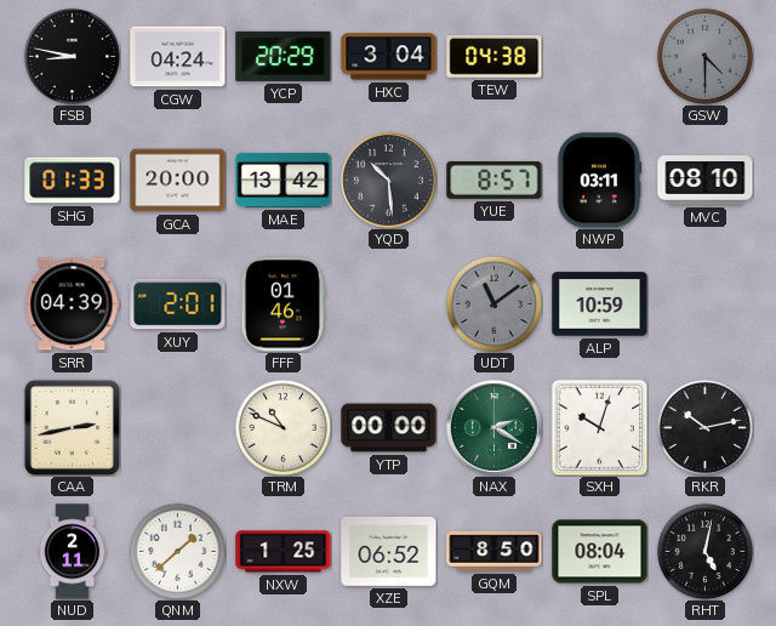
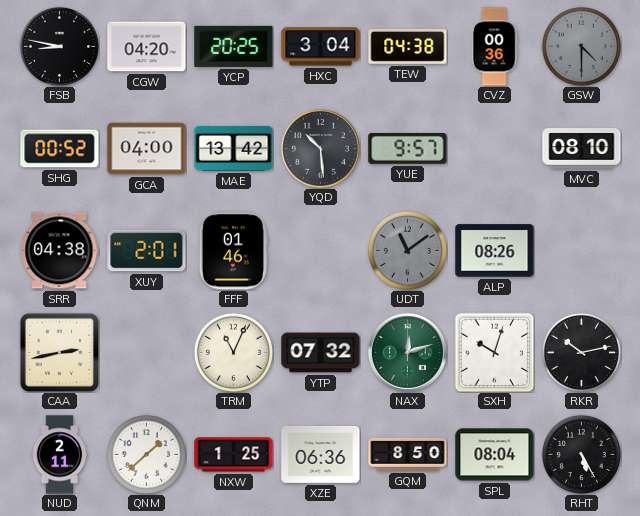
CGW: 04:24 -> 04:20 (147, 47)
YCP: 20:29 -> 20:25 (234, 46)
CVZ: none -> 00:36 (494, 47)
SHG: 01:33 -> 00:52 (60, 149)
GCA: 20:00 -> 04:00 (147, 149)
YUE: 8:57 -> 9:57 (408, 148)
NWP: 03:11 -> none (599, 181)
SRR: 04:39 -> 04:38 (60, 251)
ALP: 10:59 -> 08:26 (495, 251)
TRM: 10:49 -> 11:04 (233, 352)
YTP: 00:00 -> 07:32 (321, 353)
NAX: 2:20 -> 12:12 (407, 352)
XZE: 06:52 -> 06:36 (321, 454)
RHT: 5:02 -> 5:25 (581, 454)
